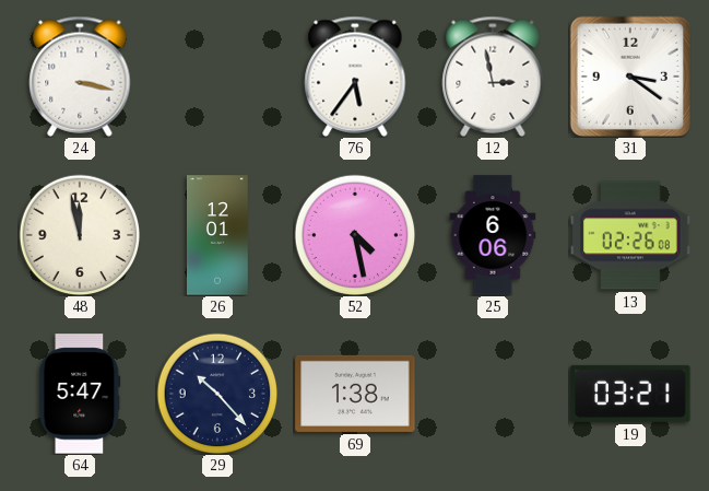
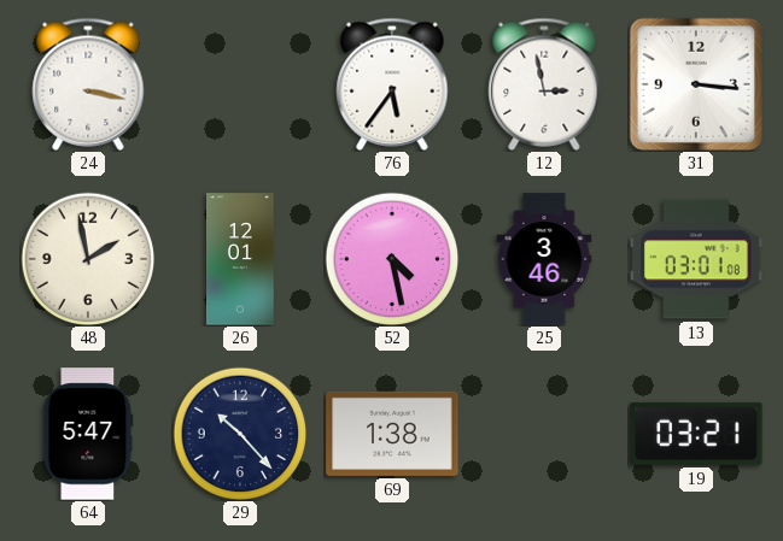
31: 3:21 -> 3:16 (696, 84)
48: 11:58 -> 1:58 (88, 259)
25: 6:06 -> 3:46 (544, 259)
13: 02:26 -> 03:01 (696, 259)
